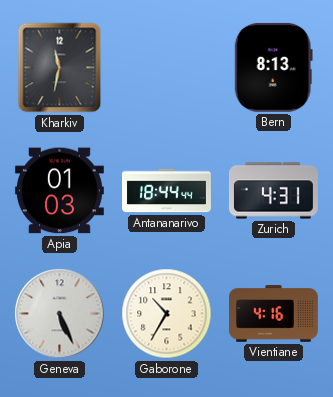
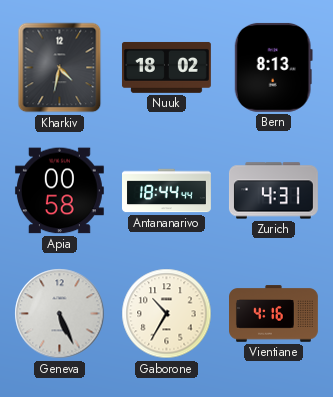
Kharkiv: 11:32 -> 4:32 (60, 68)
Nuuk: none -> 18:02 (166, 67)
Apia: 01:03 -> 00:58 (59, 191)
